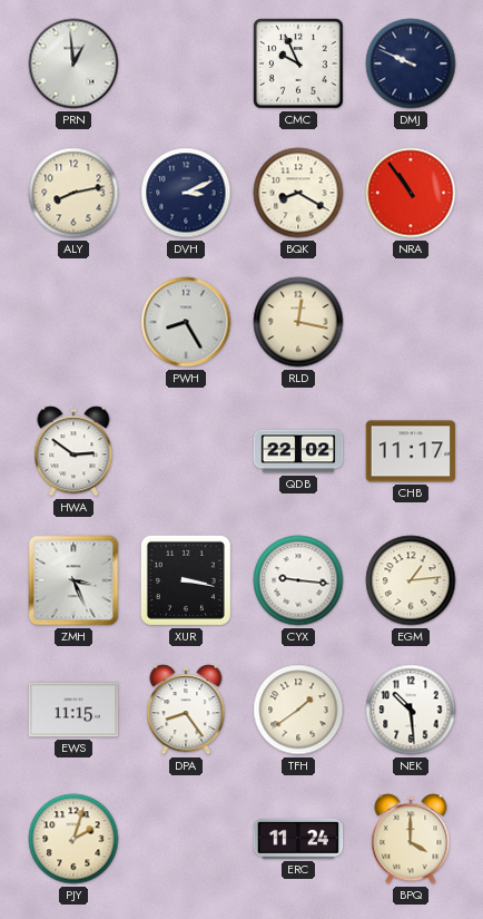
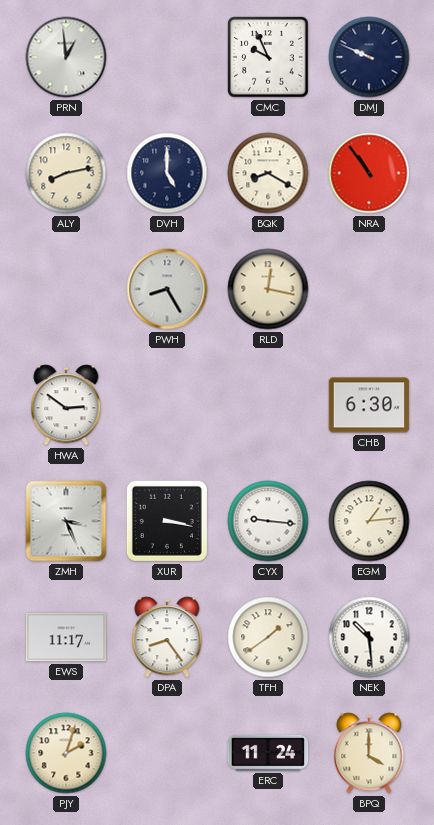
DVH: 3:11 -> 5:00 (167, 173)
QDB: 22:02 -> none (298, 451)
CHB: 11:17 -> 6:30 (369, 405)
EWS: 11:15 -> 11:17 (66, 637)
